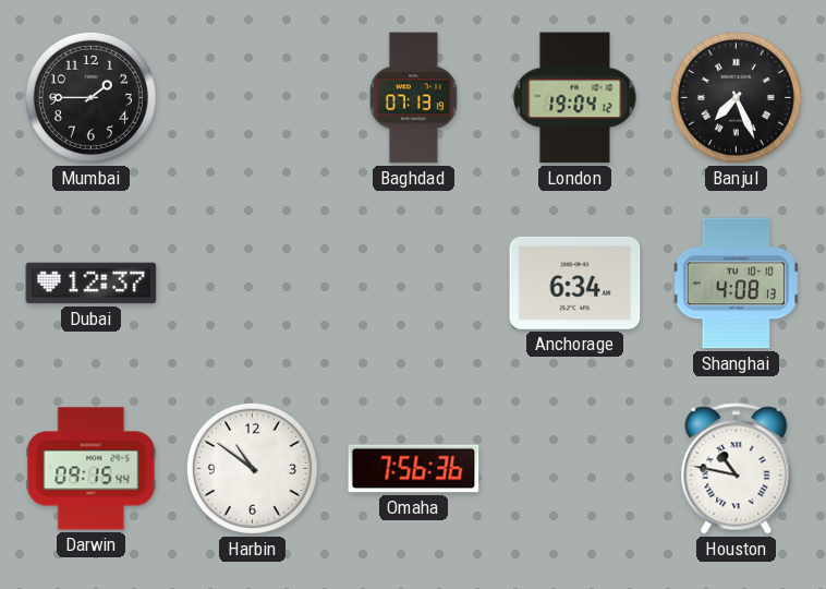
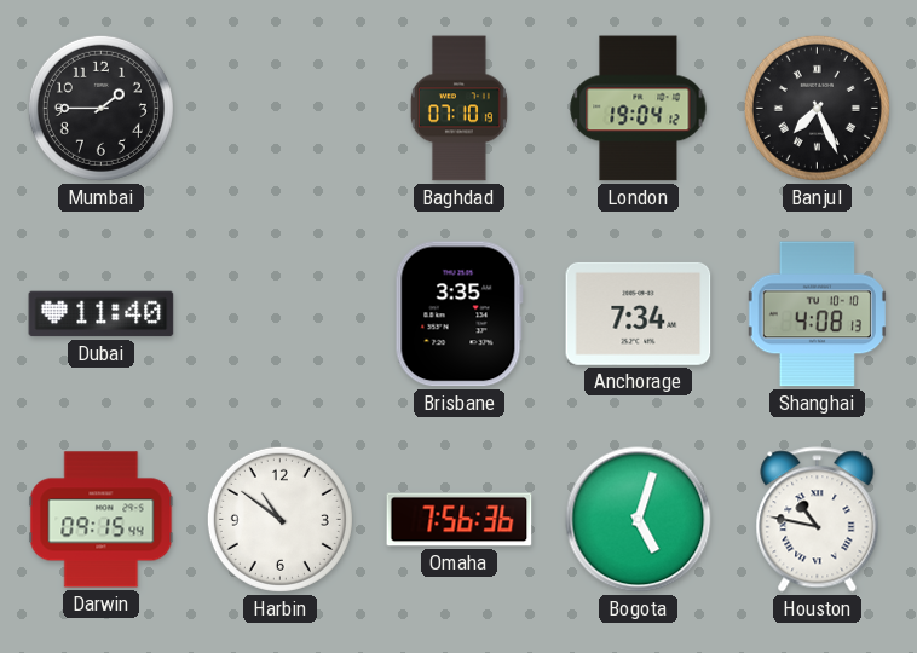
Baghdad: 07:13 -> 07:10 (458, 109)
Dubai: 12:37 -> 11:40 (102, 314)
Brisbane: none -> 3:35 (458, 314)
Anchorage: 6:34 -> 7:34 (639, 313)
Bogota: none -> 5:03 (639, 520)
